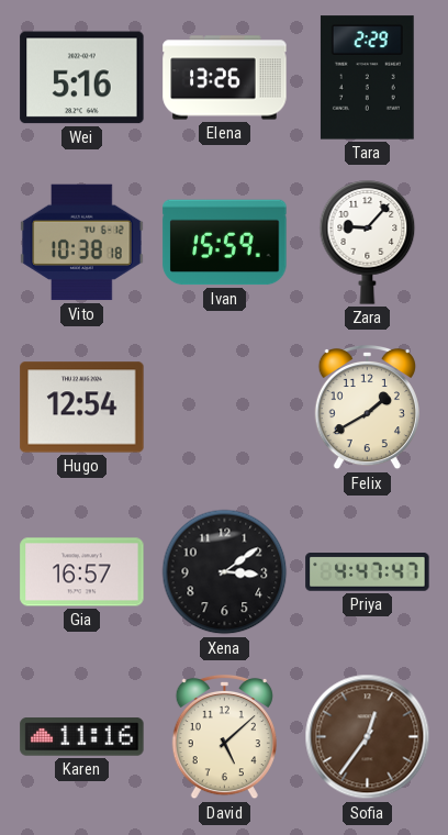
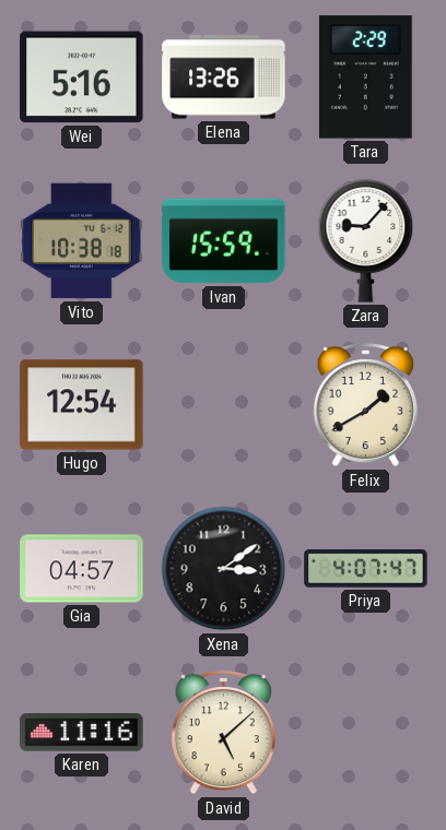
Gia: 16:57 -> 04:57 (82, 569)
Priya: 4:47 -> 4:07 (366, 569)
Sofia: 12:36 -> none (368, 737)
